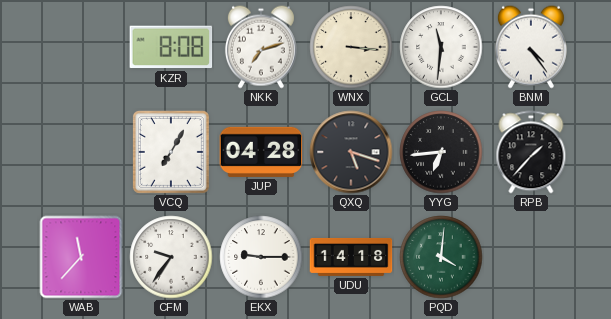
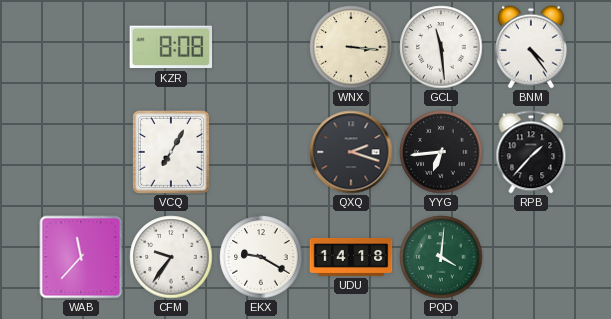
NKK: 7:12 -> none (261, 47)
GCL: 11:31 -> 11:29 (441, 47)
JUP: 04:28 -> none (261, 152)
QXQ: 5:18 -> 2:18 (351, 152)
EKX: 9:15 -> 9:20 (261, 257)
